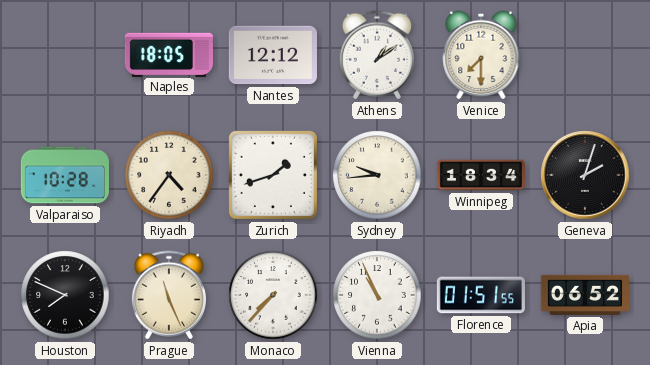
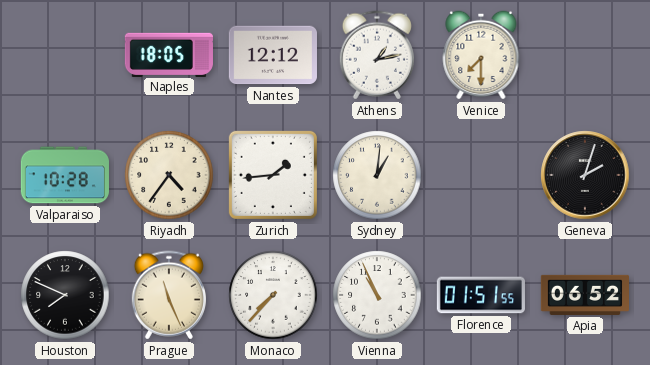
Athens: 1:09 -> 1:13 (377, 55)
Zurich: 1:42 -> 1:44 (273, 175)
Sydney: 9:44 -> 1:01 (377, 175)
Winnipeg: 18:34 -> none (480, 175)
